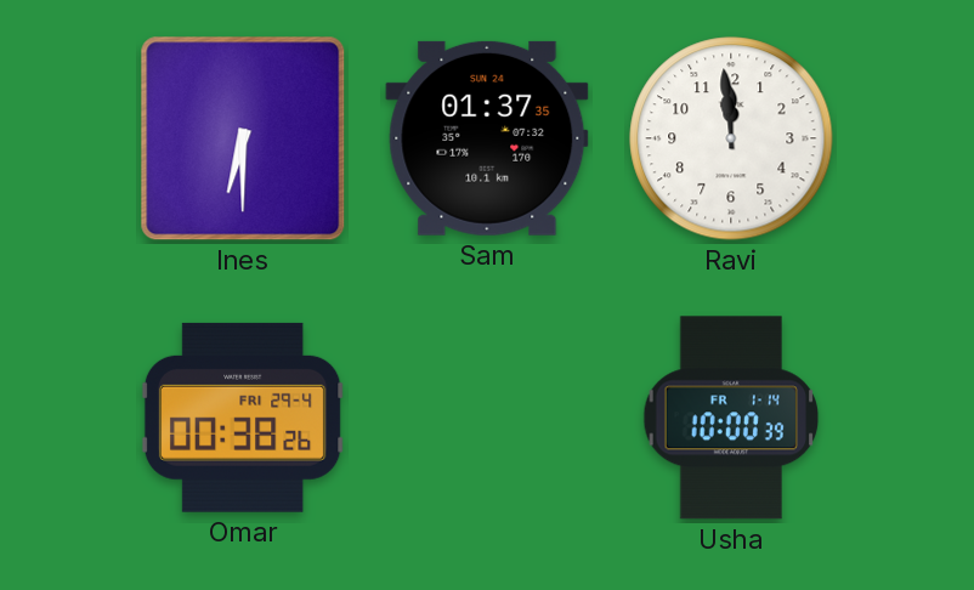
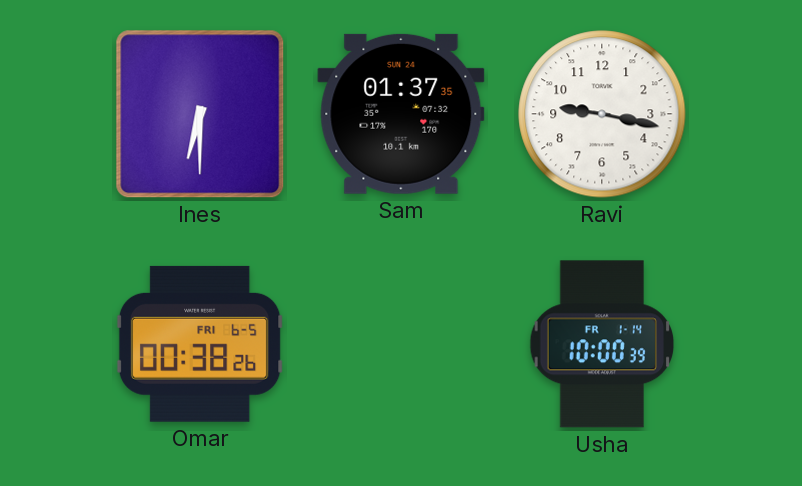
Ravi: 11:59 -> 9:17 (602, 114)
Omar date: FRI 29-4 -> FRI 6-5 (200, 344)
